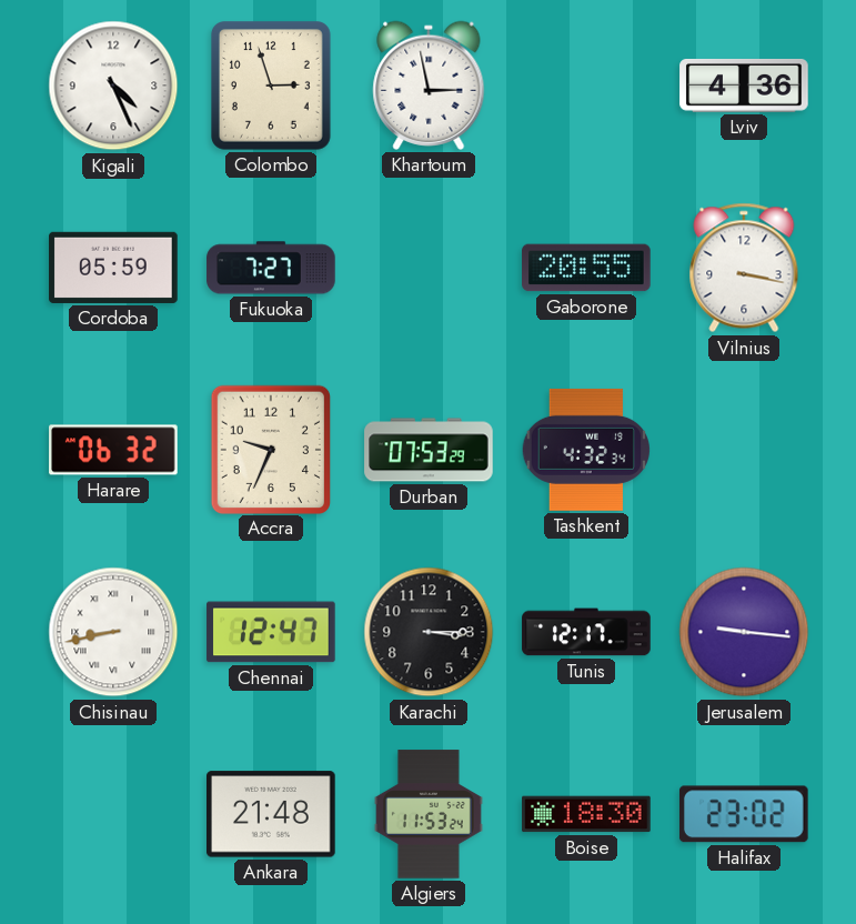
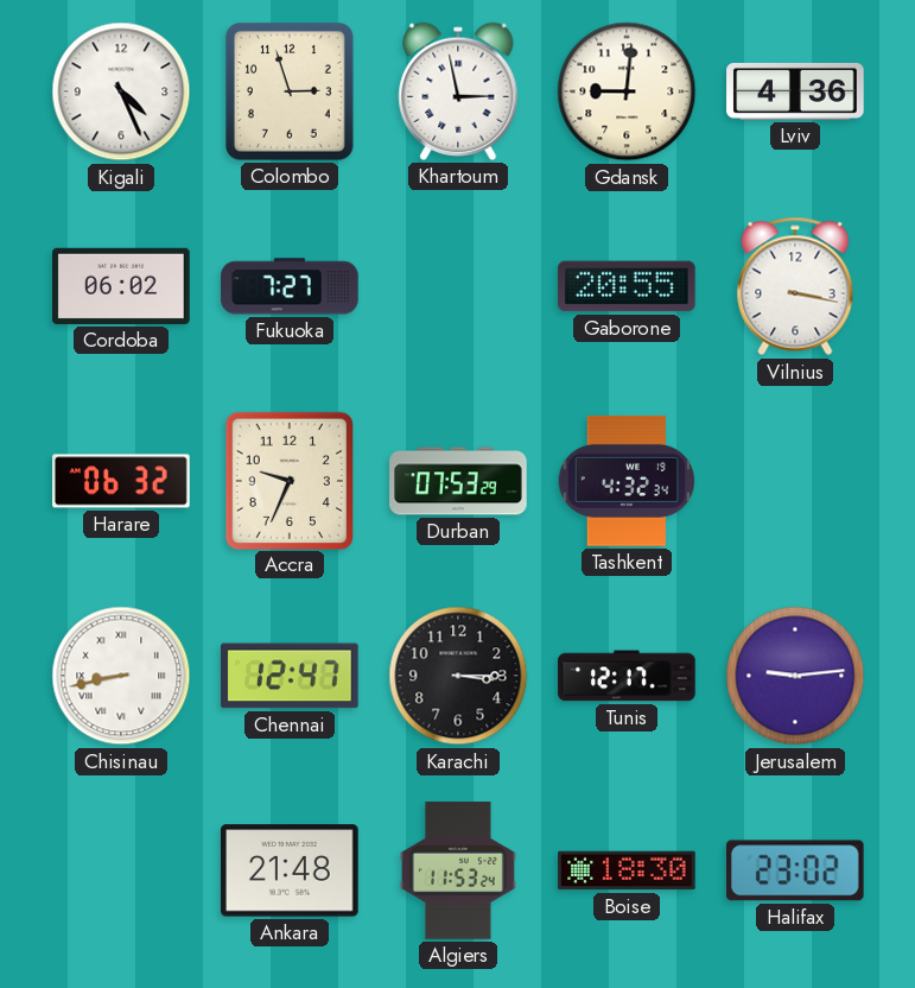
Gdansk: none -> 9:01 (627, 91)
Cordoba: 05:59 -> 06:02 (121, 286)
Jerusalem: 9:16 -> 9:14 (795, 676)
